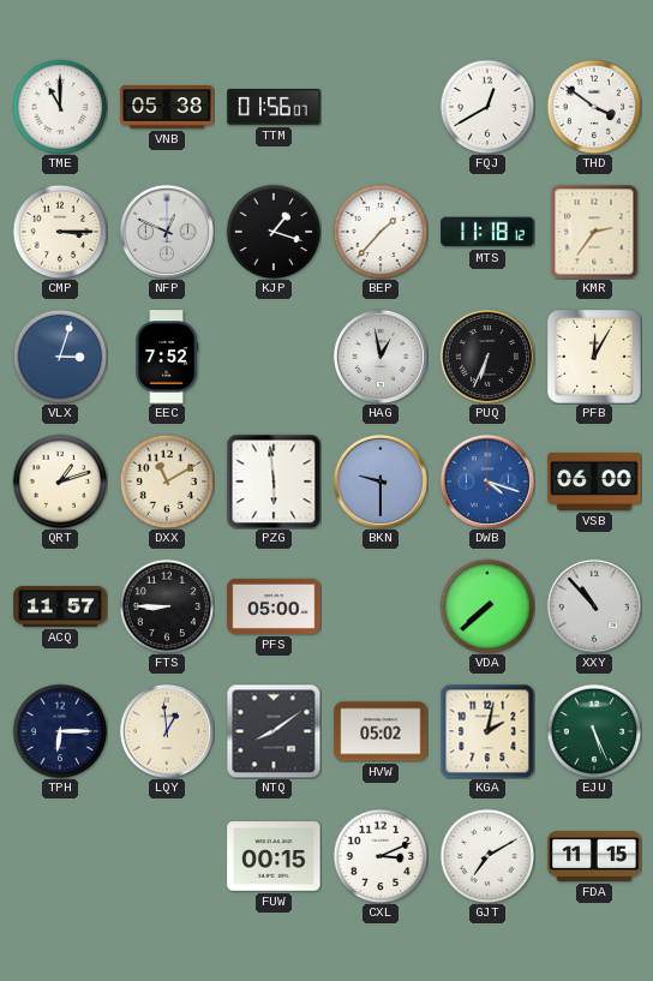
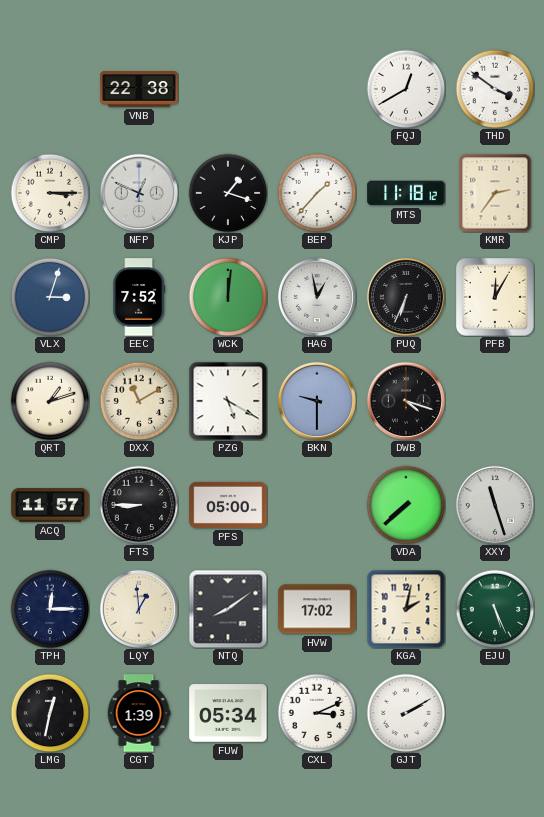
TME: 11:00 -> none (60, 107)
VNB: 05:38 -> 22:38 (139, 89)
TTM: 01:56 -> none (274, 108)
WCK: none -> 12:01 (228, 297)
PZG: 5:59 -> 5:20 (228, 401)
DWB dial: blue -> black (406, 401)
VSB: 06:00 -> none (594, 481)
XXY: 10:53 -> 11:27 (495, 505)
TPH: 6:15 -> 12:15 (50, 609)
HVW: 05:02 -> 17:02 (317, 609)
LMG: none -> 12:32 (50, 713)
CGT: none -> 1:39 (139, 713)
FUW: 00:15 -> 05:34 (228, 713)
GJT: 7:10 -> 2:10 (406, 713)
FDA: 11:15 -> none (594, 856)
